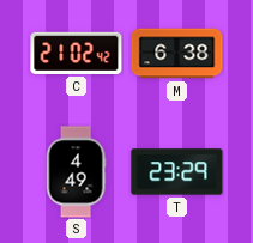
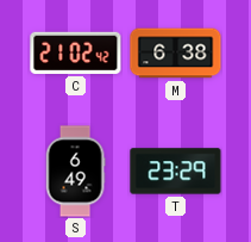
S: 4:49 -> 6:49 (75, 172)
